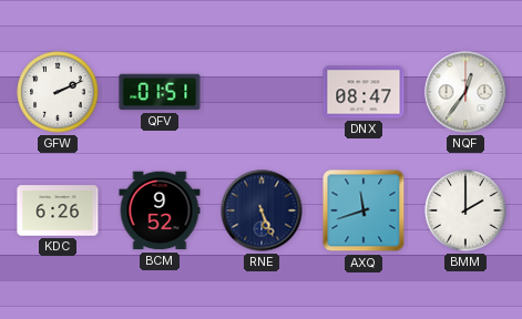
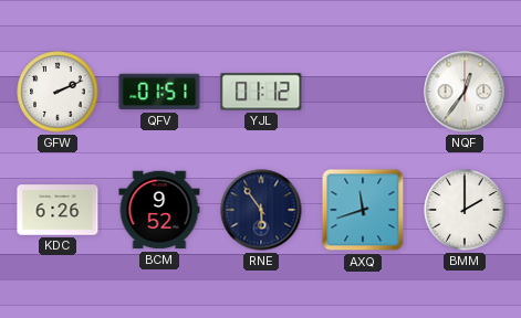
YJL: none -> 01:12 (261, 92)
DNX: 08:47 -> none (364, 92)
RNE: 5:26 -> 5:54 (261, 210)
